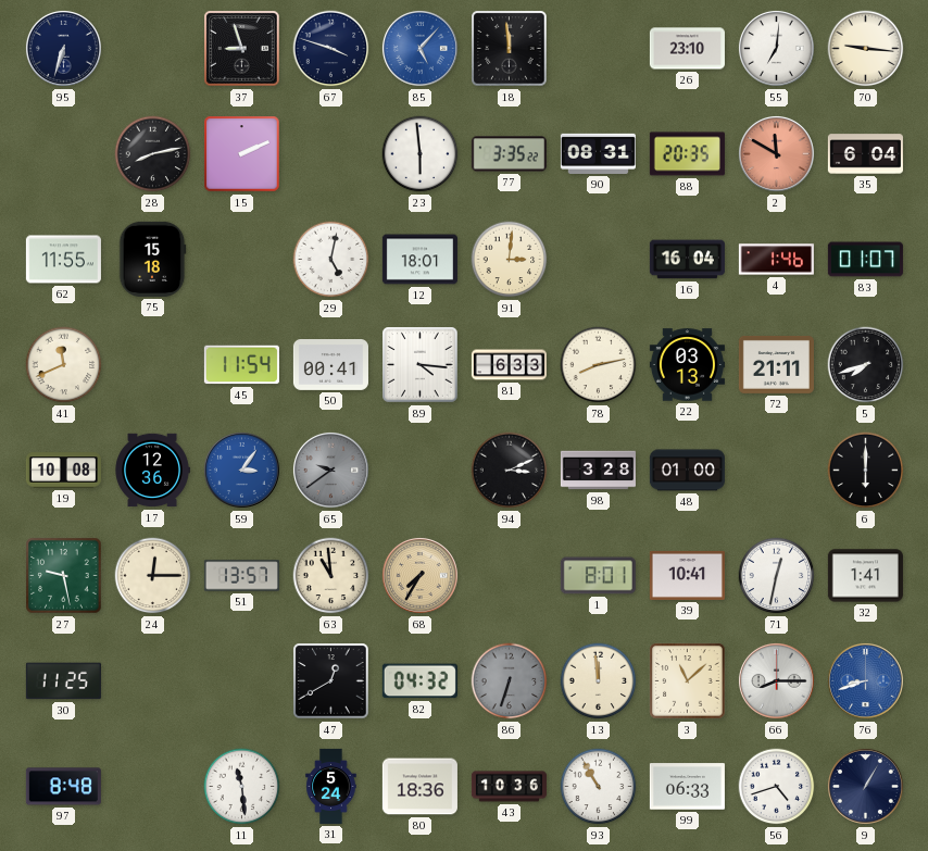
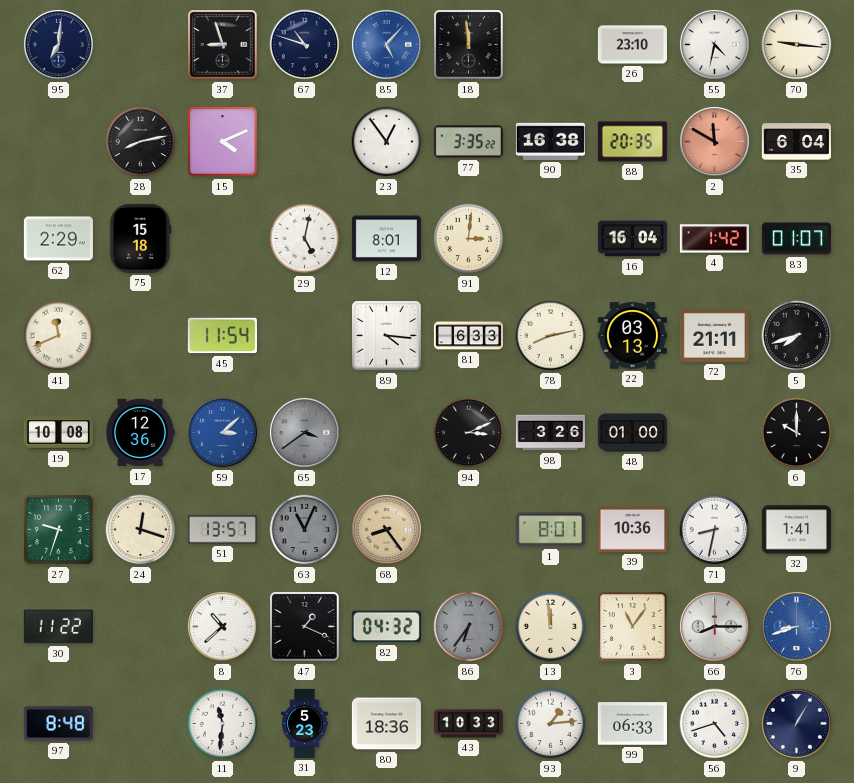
95: 6:33 -> 7:01 (58, 44)
67: 3:48 -> 10:48 (305, 45)
55: 7:01 -> 4:32 (714, 44)
15: 2:11 -> 4:11 (223, 142)
23: 5:59 -> 12:54 (387, 142)
90: 08:31 -> 16:38 (550, 141)
62: 11:55 -> 2:29 (58, 239)
12: 18:01 -> 8:01 (386, 239)
4: 1:46 -> 1:42 (714, 239)
50: 00:41 -> none (330, 365)
59: 3:06 -> 3:08 (222, 432)
65: 9:39 -> 3:39 (304, 432)
98: 3:28 -> 3:26 (550, 433)
6: 6:00 -> 10:00 (797, 433)
27: 9:28 -> 9:33 (59, 530)
24: 12:15 -> 12:18 (141, 530)
63: 10:59 -> 11:04 (305, 530)
63 dial: cream -> grey (305, 530)
68: 7:35 -> 8:24 (386, 529)
39: 10:41 -> 10:36 (632, 529)
71: 12:32 -> 8:32 (715, 530)
30: 11:25 -> 11:22 (58, 627)
8: none -> 10:38 (222, 626)
47: 12:40 -> 1:19 (305, 627)
86: 6:33 -> 6:36 (469, 627)
3: 11:08 -> 11:06 (633, 627)
11: 11:29 -> 11:31 (223, 724)
31: 5:24 -> 5:23 (305, 723)
43: 10:36 -> 10:33 (468, 724)
93: 10:55 -> 1:14 (551, 724)
